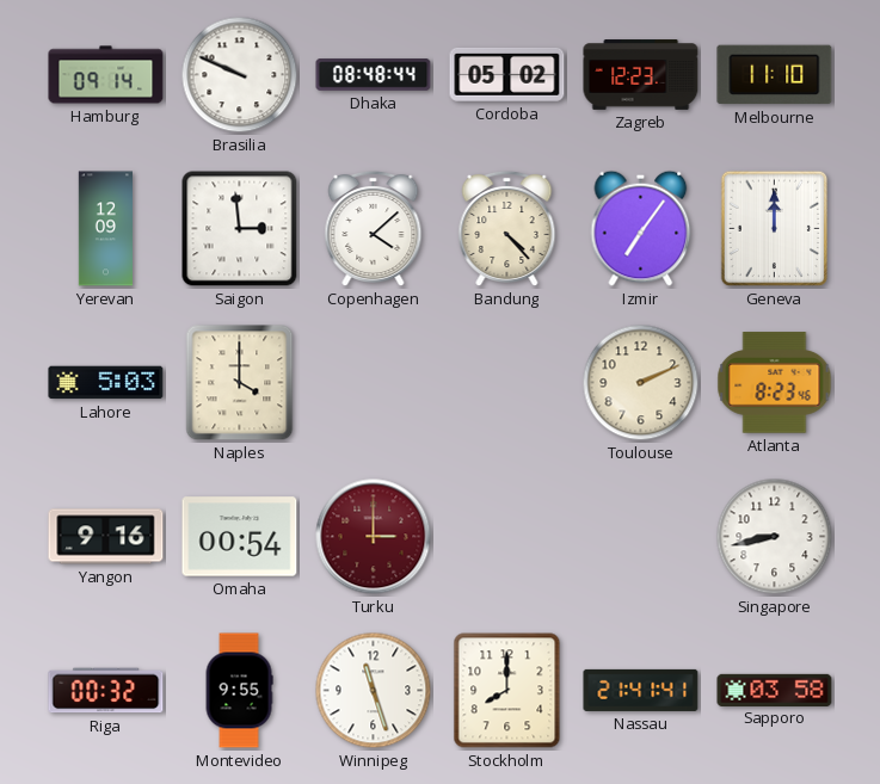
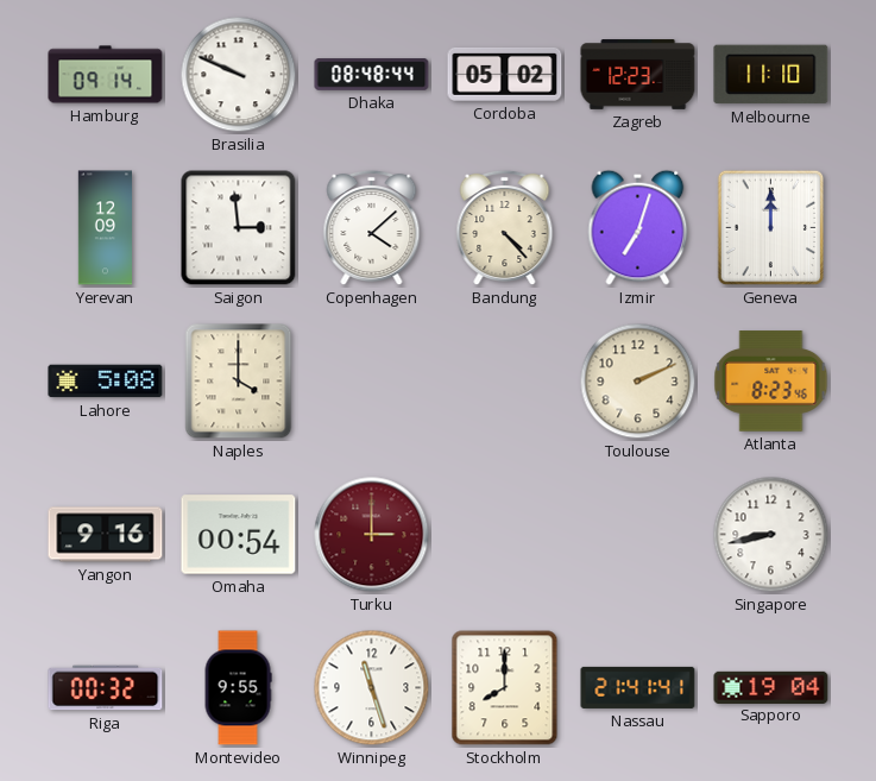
Izmir: 7:06 -> 7:03 (638, 227)
Lahore: 5:03 -> 5:08 (106, 382)
Sapporo: 03:58 -> 19:04 (771, 687)
